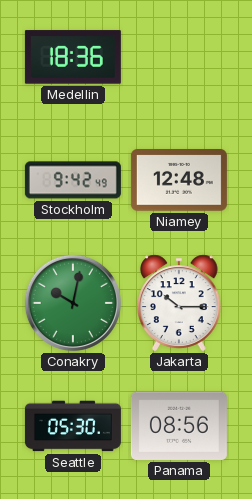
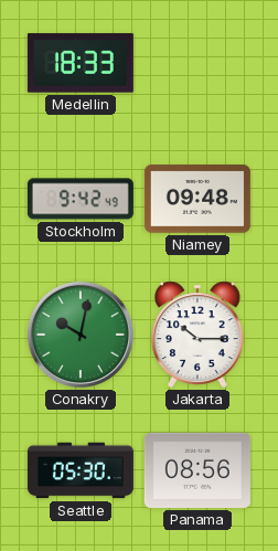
Medellin: 18:36 -> 18:33 (81, 63)
Niamey: 12:48 -> 09:48 (197, 199)
